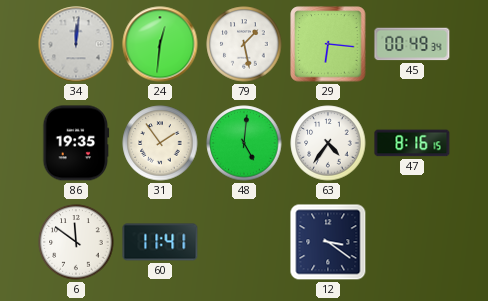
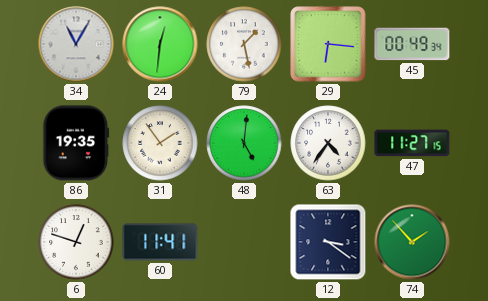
34: 12:01 -> 11:05 (76, 44)
47: 8:16 -> 11:27 (412, 143)
6: 11:51 -> 12:48 (76, 242)
74: none -> 1:53 (412, 242)
